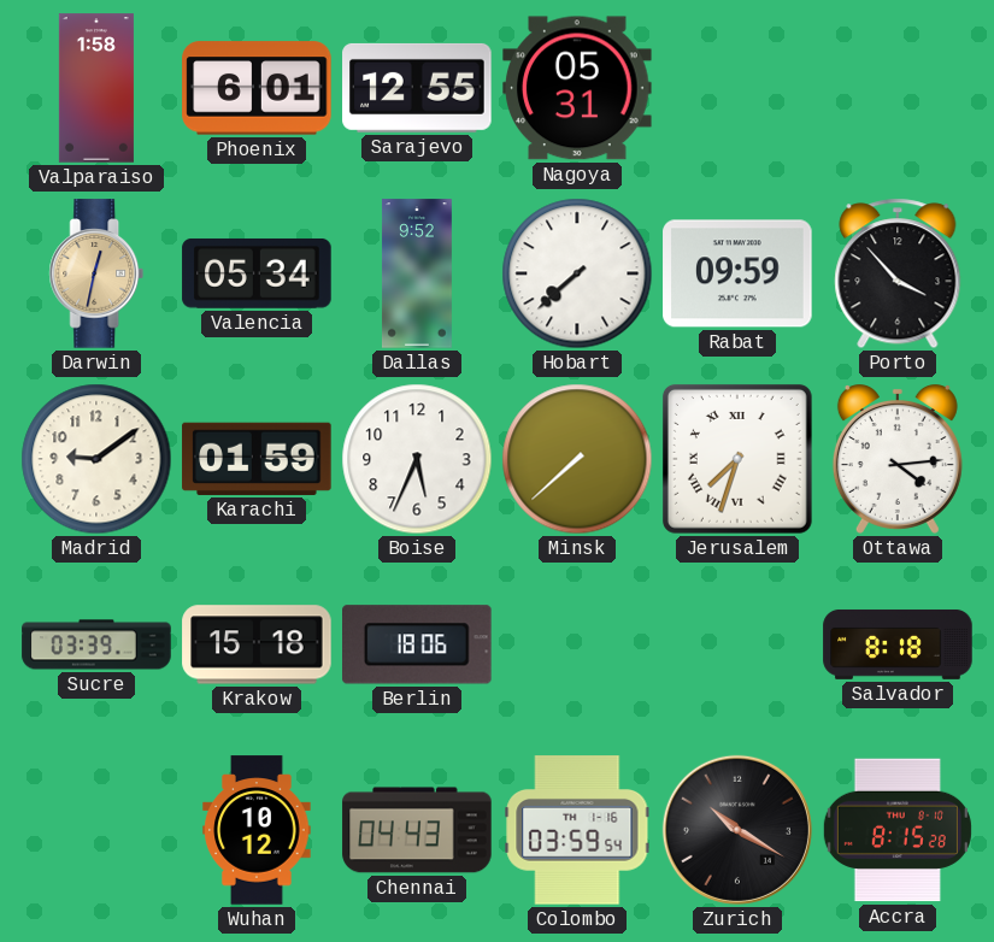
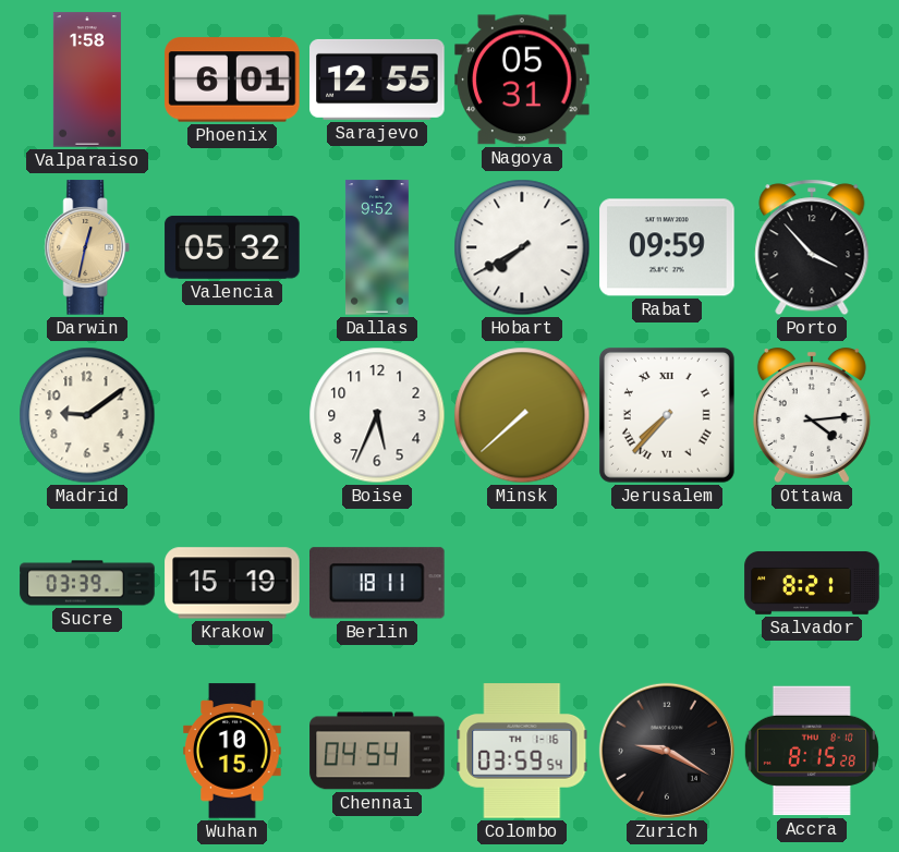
Valencia: 05:34 -> 05:32 (232, 247)
Hobart: 7:38 -> 7:40 (522, 247)
Karachi: 01:59 -> none (257, 459)
Jerusalem: 7:33 -> 7:37 (667, 415)
Krakow: 15:18 -> 15:19 (232, 583)
Berlin: 18:06 -> 18:11 (378, 583)
Salvador: 8:18 -> 8:21 (812, 583)
Wuhan: 10:12 -> 10:15 (232, 751)
Chennai: 04:43 -> 04:54 (377, 751)
Zurich: 10:20 -> 9:20 (667, 751)
